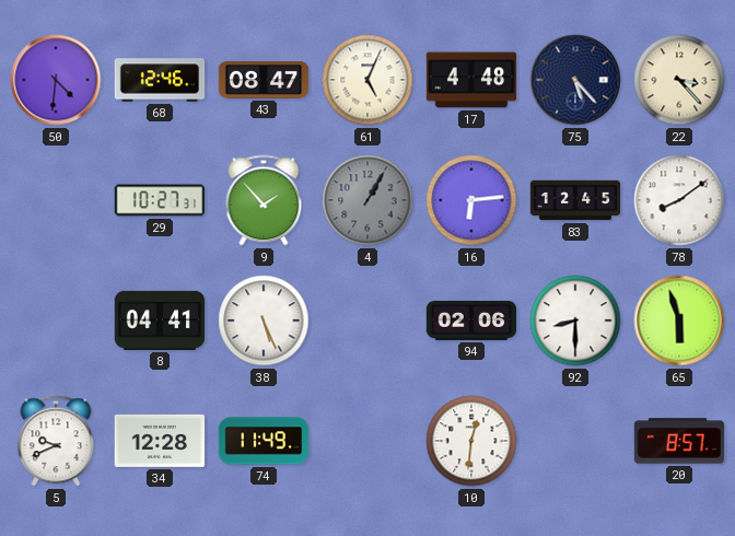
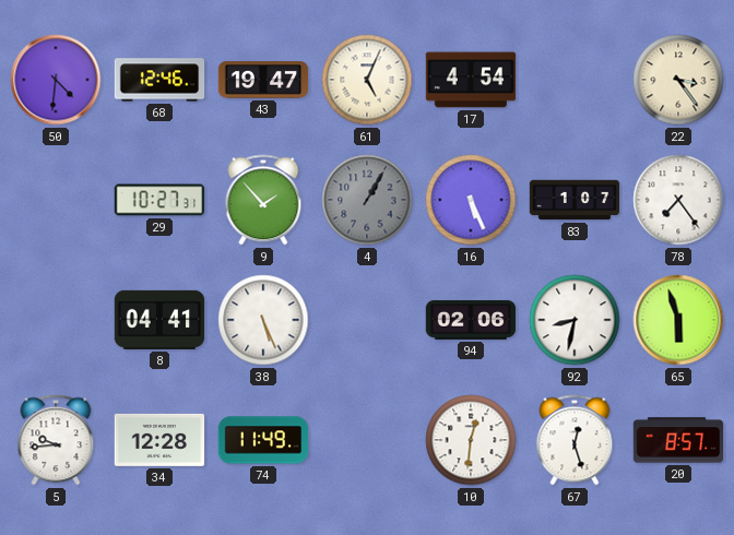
43: 08:47 -> 19:47 (263, 80)
17: 4:48 -> 4:54 (471, 80)
75: 5:23 -> none (575, 80)
22: 3:23 -> 3:24 (678, 80)
16: 6:14 -> 5:26 (471, 200)
83: 12:45 -> 1:07 (575, 200)
78: 8:09 -> 7:24 (678, 200)
92: 8:30 -> 8:32 (575, 320)
5: 9:41 -> 9:44 (56, 440)
67: none -> 12:27 (575, 440)
